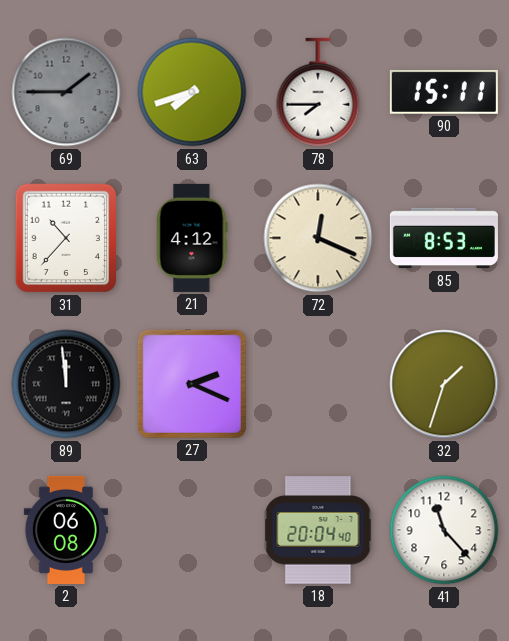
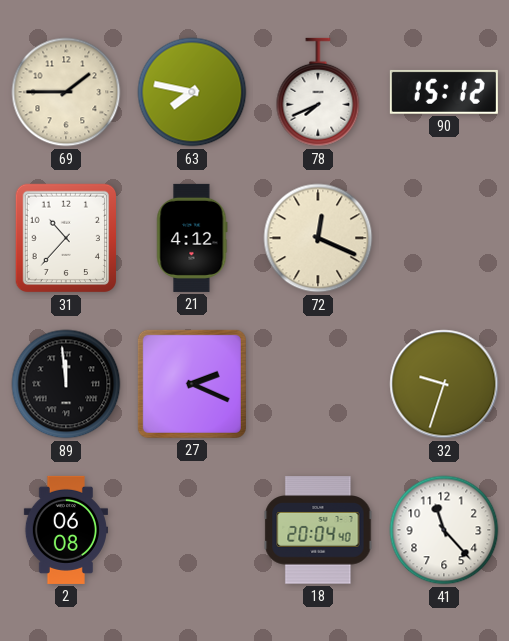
69 dial: grey -> cream (66, 92)
63: 7:42 -> 7:47 (192, 92)
78: 7:45 -> 7:41 (318, 92)
90: 15:11 -> 15:12 (444, 92)
85: 8:53 -> none (444, 238)
32: 1:33 -> 9:33 (444, 384)
